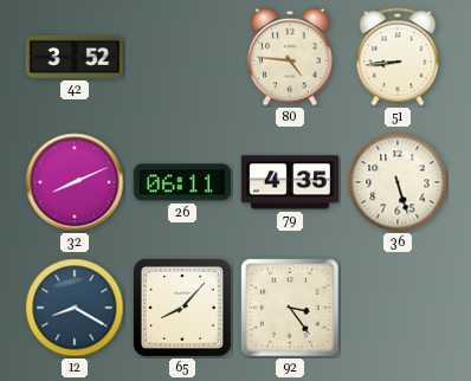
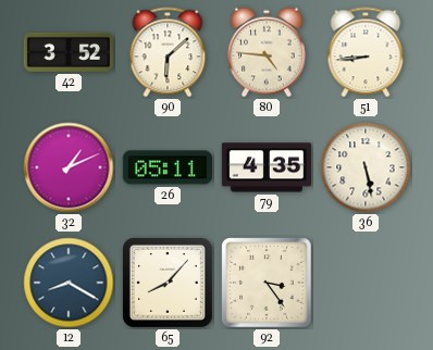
90: none -> 6:08 (168, 52)
32: 8:11 -> 1:11 (69, 167)
26: 06:11 -> 05:11 (168, 167)
36: 5:27 -> 5:28 (366, 167)
